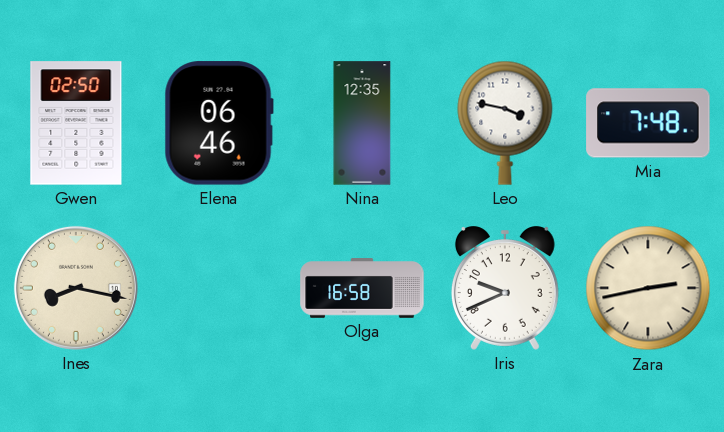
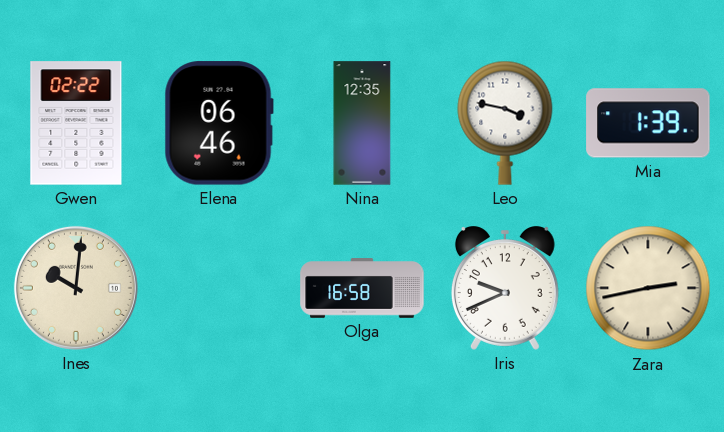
Gwen: 02:50 -> 02:22 (76, 123)
Mia: 7:48 -> 1:39 (648, 123)
Ines: 8:17 -> 10:01 (76, 288)
